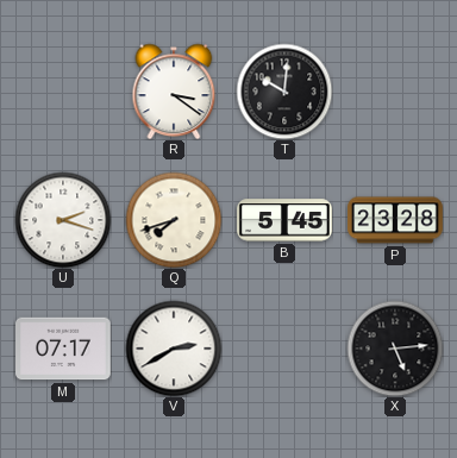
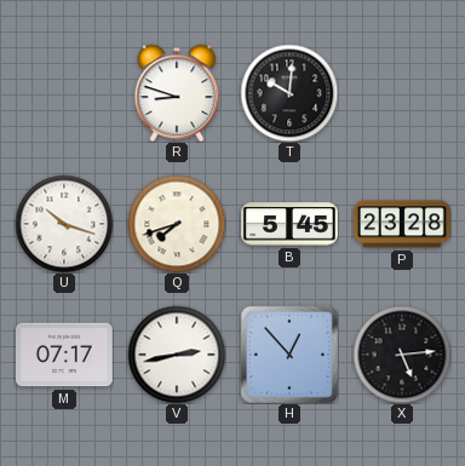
R: 3:21 -> 8:48 (177, 93)
U: 2:18 -> 10:18 (64, 224)
V: 2:40 -> 2:43 (177, 355)
H: none -> 12:53 (289, 355)
